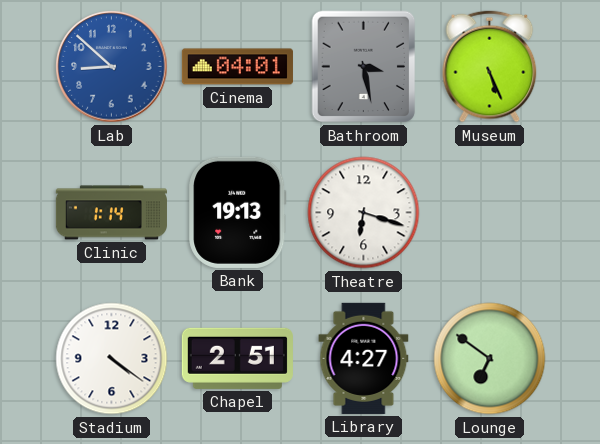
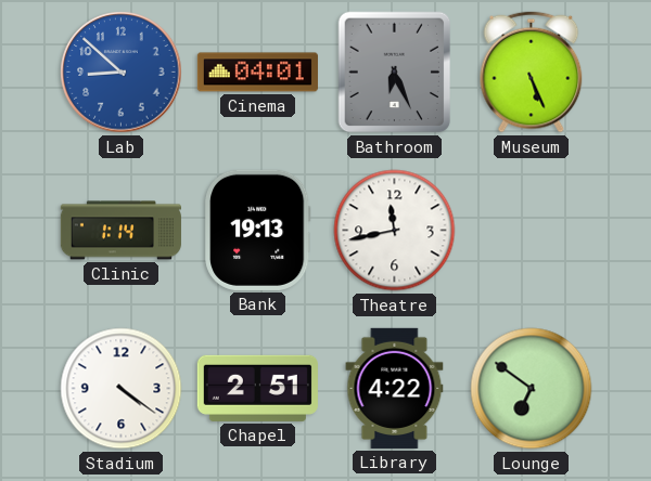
Bathroom: 3:28 -> 6:26 (395, 73)
Theatre: 6:18 -> 11:43 (395, 231)
Library: 4:27 -> 4:22 (395, 388)
